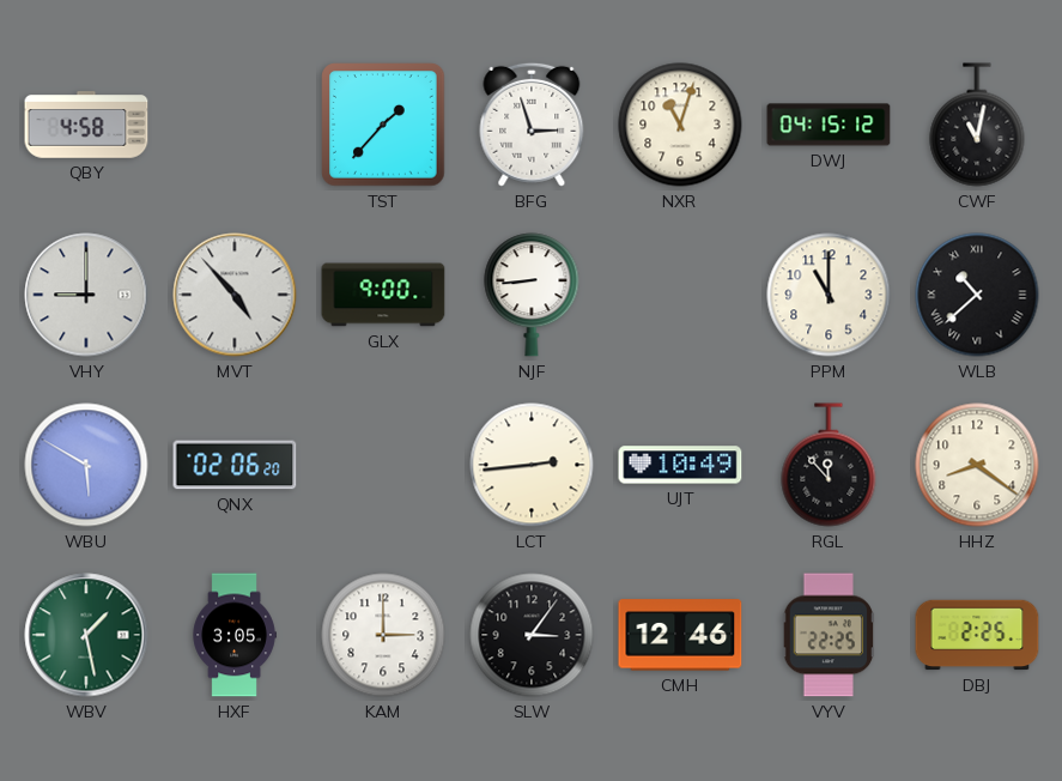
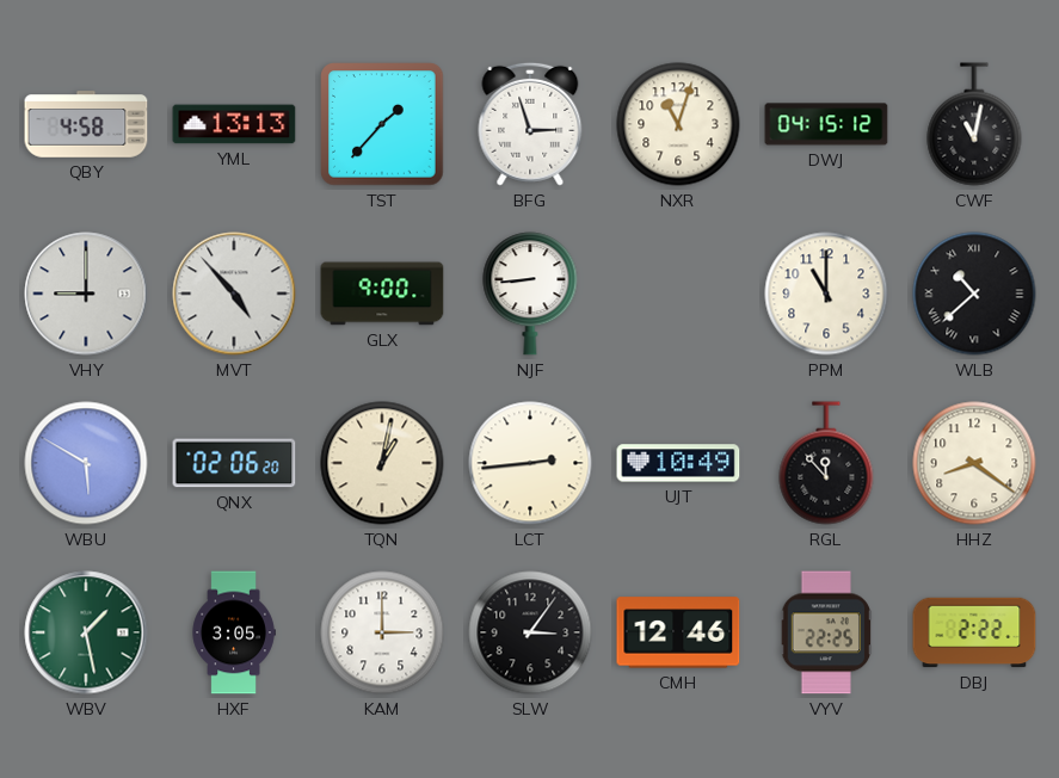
YML: none -> 13:13 (234, 124)
TQN: none -> 1:02 (382, 463)
DBJ: 2:25 -> 2:22 (974, 632)
